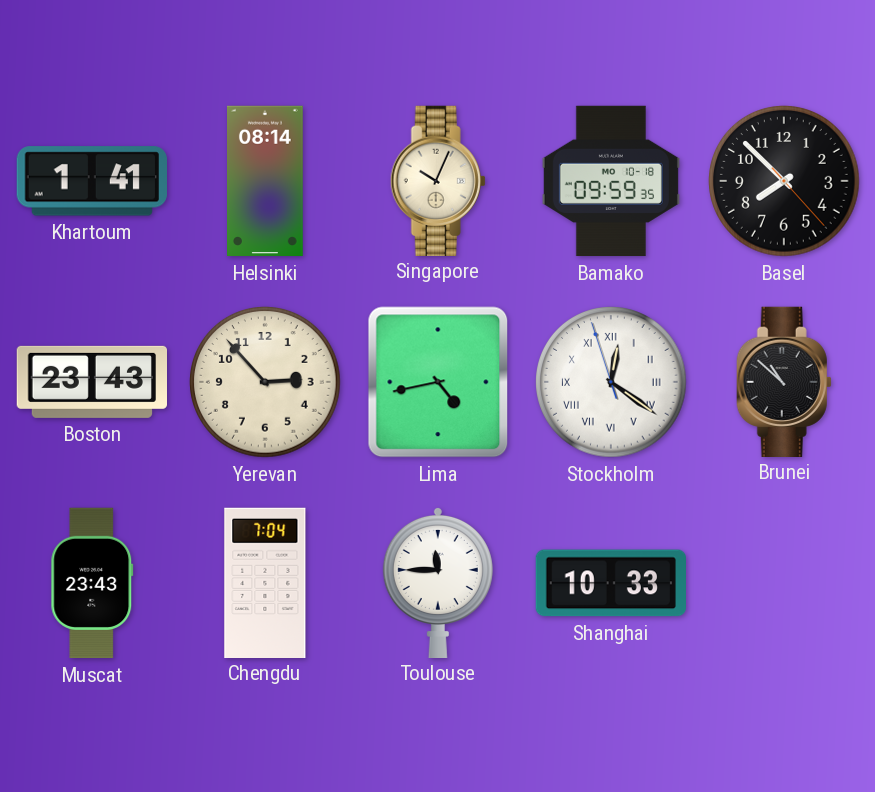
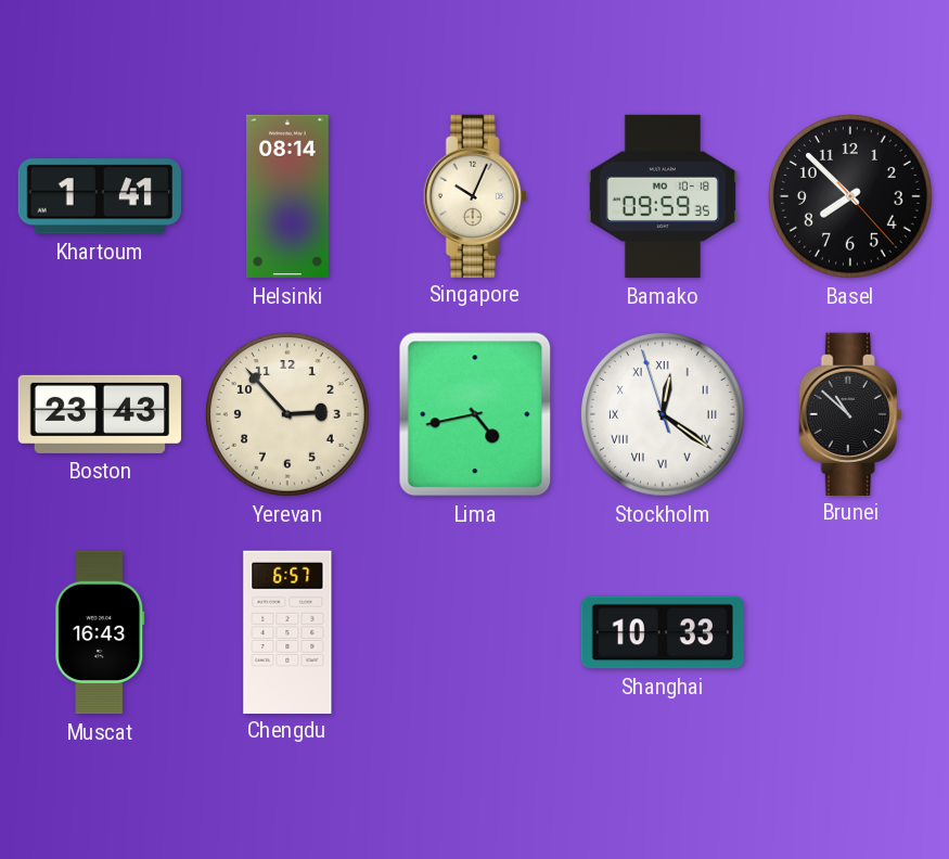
Muscat: 23:43 -> 16:43 (100, 632)
Chengdu: 7:04 -> 6:57 (287, 631)
Toulouse: 11:45 -> none (438, 582)
